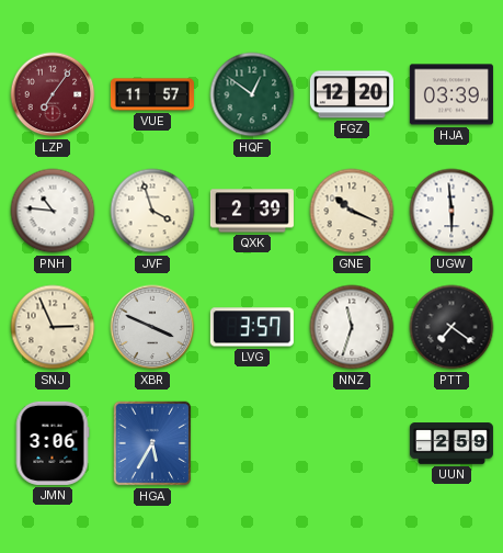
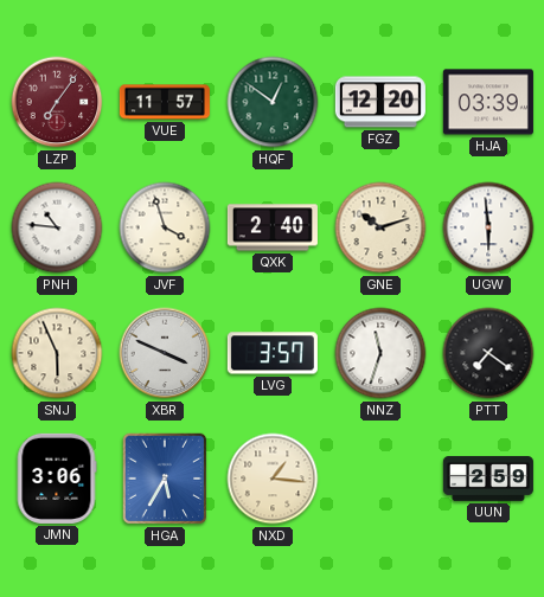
QXK: 2:39 -> 2:40 (273, 227)
GNE: 10:19 -> 10:12 (380, 227)
SNJ: 2:56 -> 5:56 (57, 353)
NXD: none -> 1:16 (273, 479)
